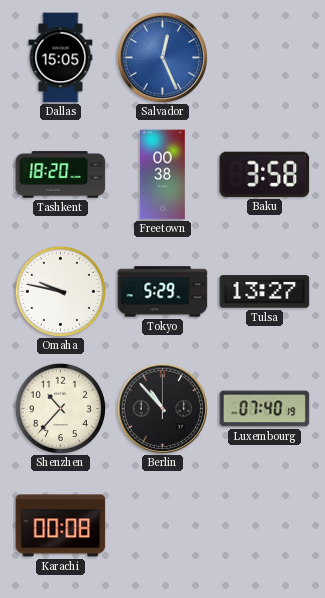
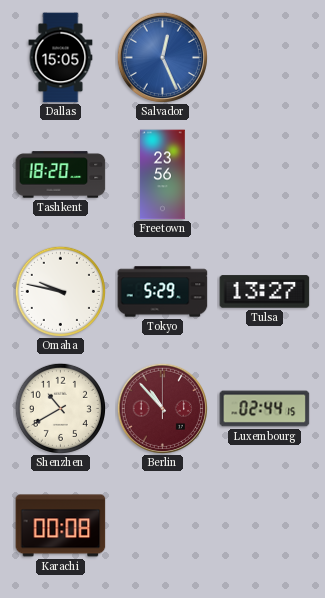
Freetown: 00:38 -> 23:56 (163, 175)
Baku: 3:58 -> none (265, 174)
Shenzhen: 10:37 -> 10:40 (60, 408)
Berlin dial: black -> burgundy (162, 408)
Luxembourg: 07:40 -> 02:44 (265, 409)
